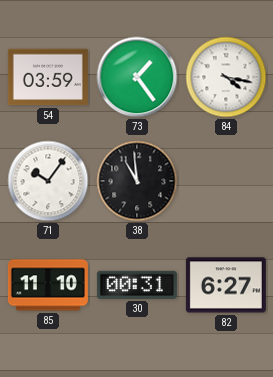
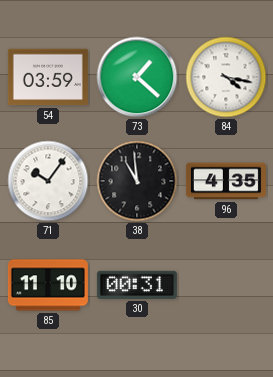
73: 1:24 -> 1:22 (137, 77)
96: none -> 4:35 (226, 181)
82: 6:27 -> none (226, 285)
